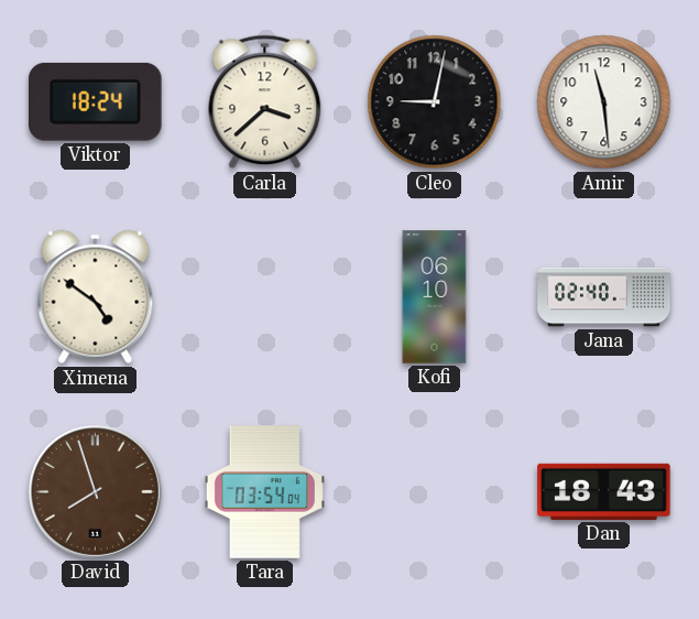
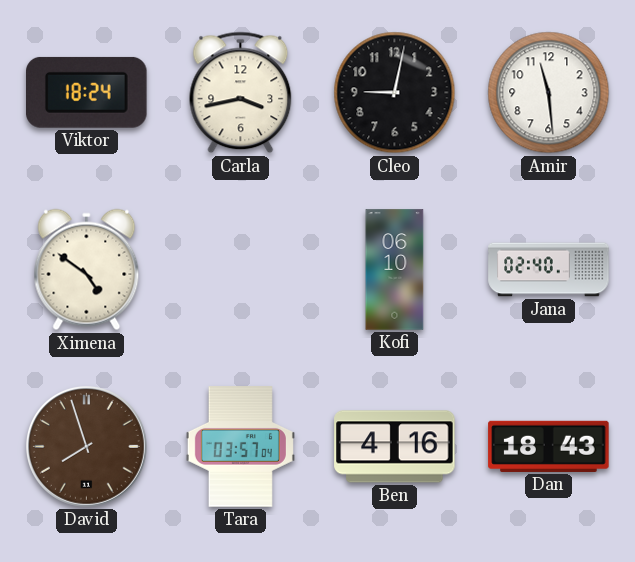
Carla: 3:38 -> 3:43 (241, 93)
Tara: 03:54 -> 03:57 (240, 447)
Ben: none -> 4:16 (395, 447)
